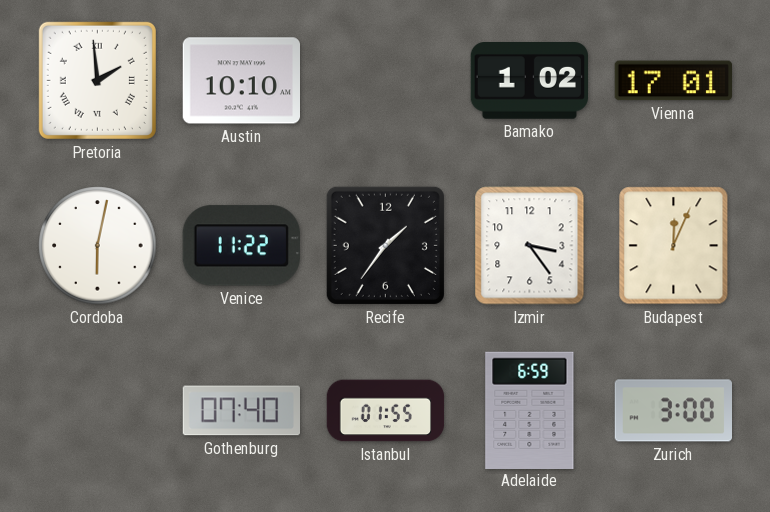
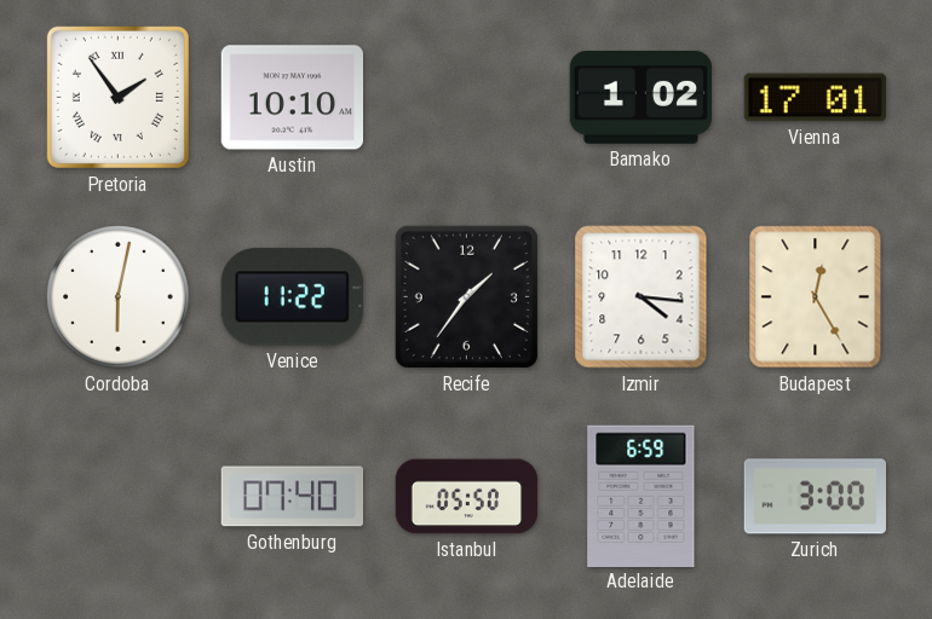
Pretoria: 1:59 -> 1:54 (117, 97)
Izmir: 3:24 -> 4:16 (642, 297)
Budapest: 12:04 -> 12:25 (816, 297)
Istanbul: 01:55 -> 05:50 (467, 497)
